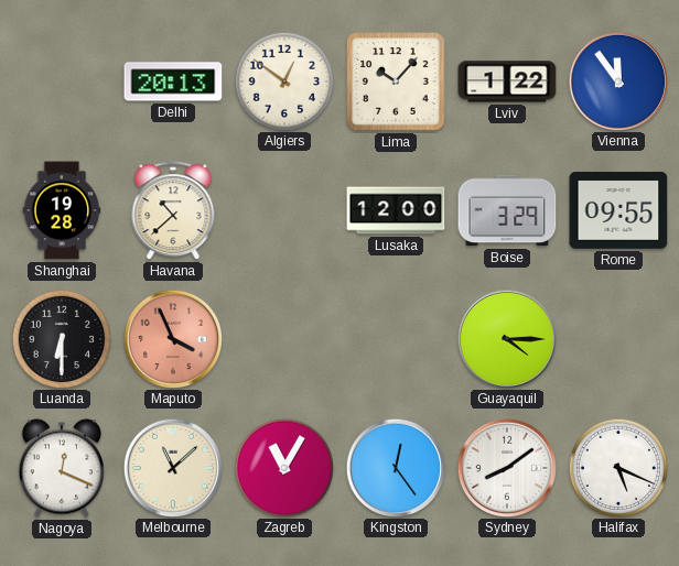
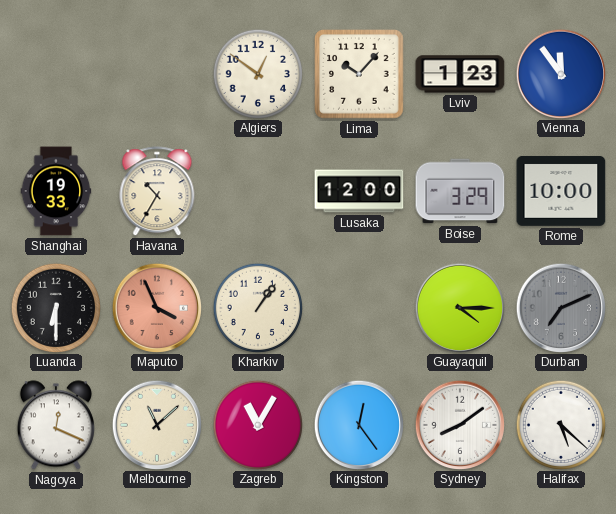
Delhi: 20:13 -> none (173, 81)
Lviv: 1:22 -> 1:23 (460, 74)
Shanghai: 19:28 -> 19:33 (56, 191)
Havana: 10:38 -> 10:35 (157, 192)
Rome: 09:55 -> 10:00 (561, 191)
Kharkiv: none -> 1:06 (257, 307)
Durban: none -> 7:11 (560, 307)
Halifax: 5:19 -> 5:22 (560, 424)
